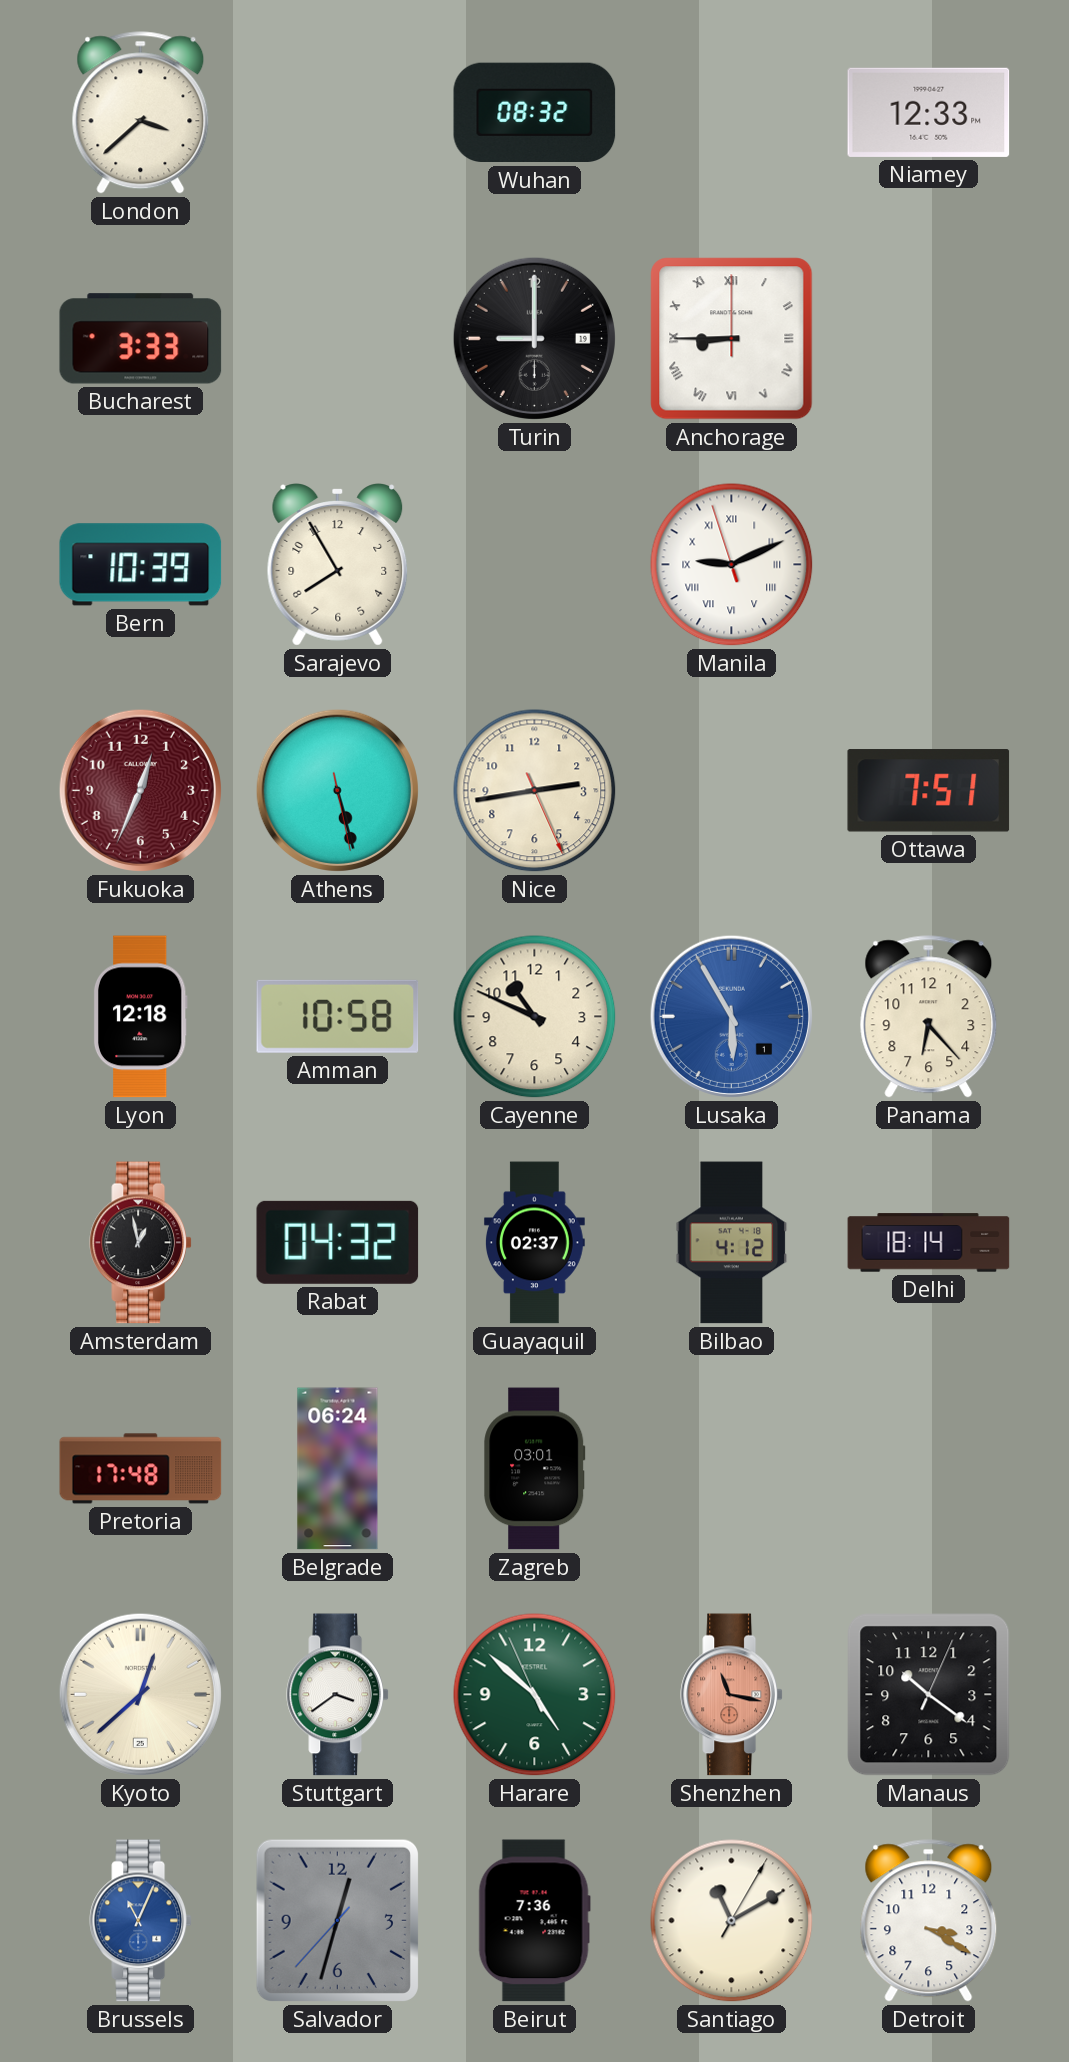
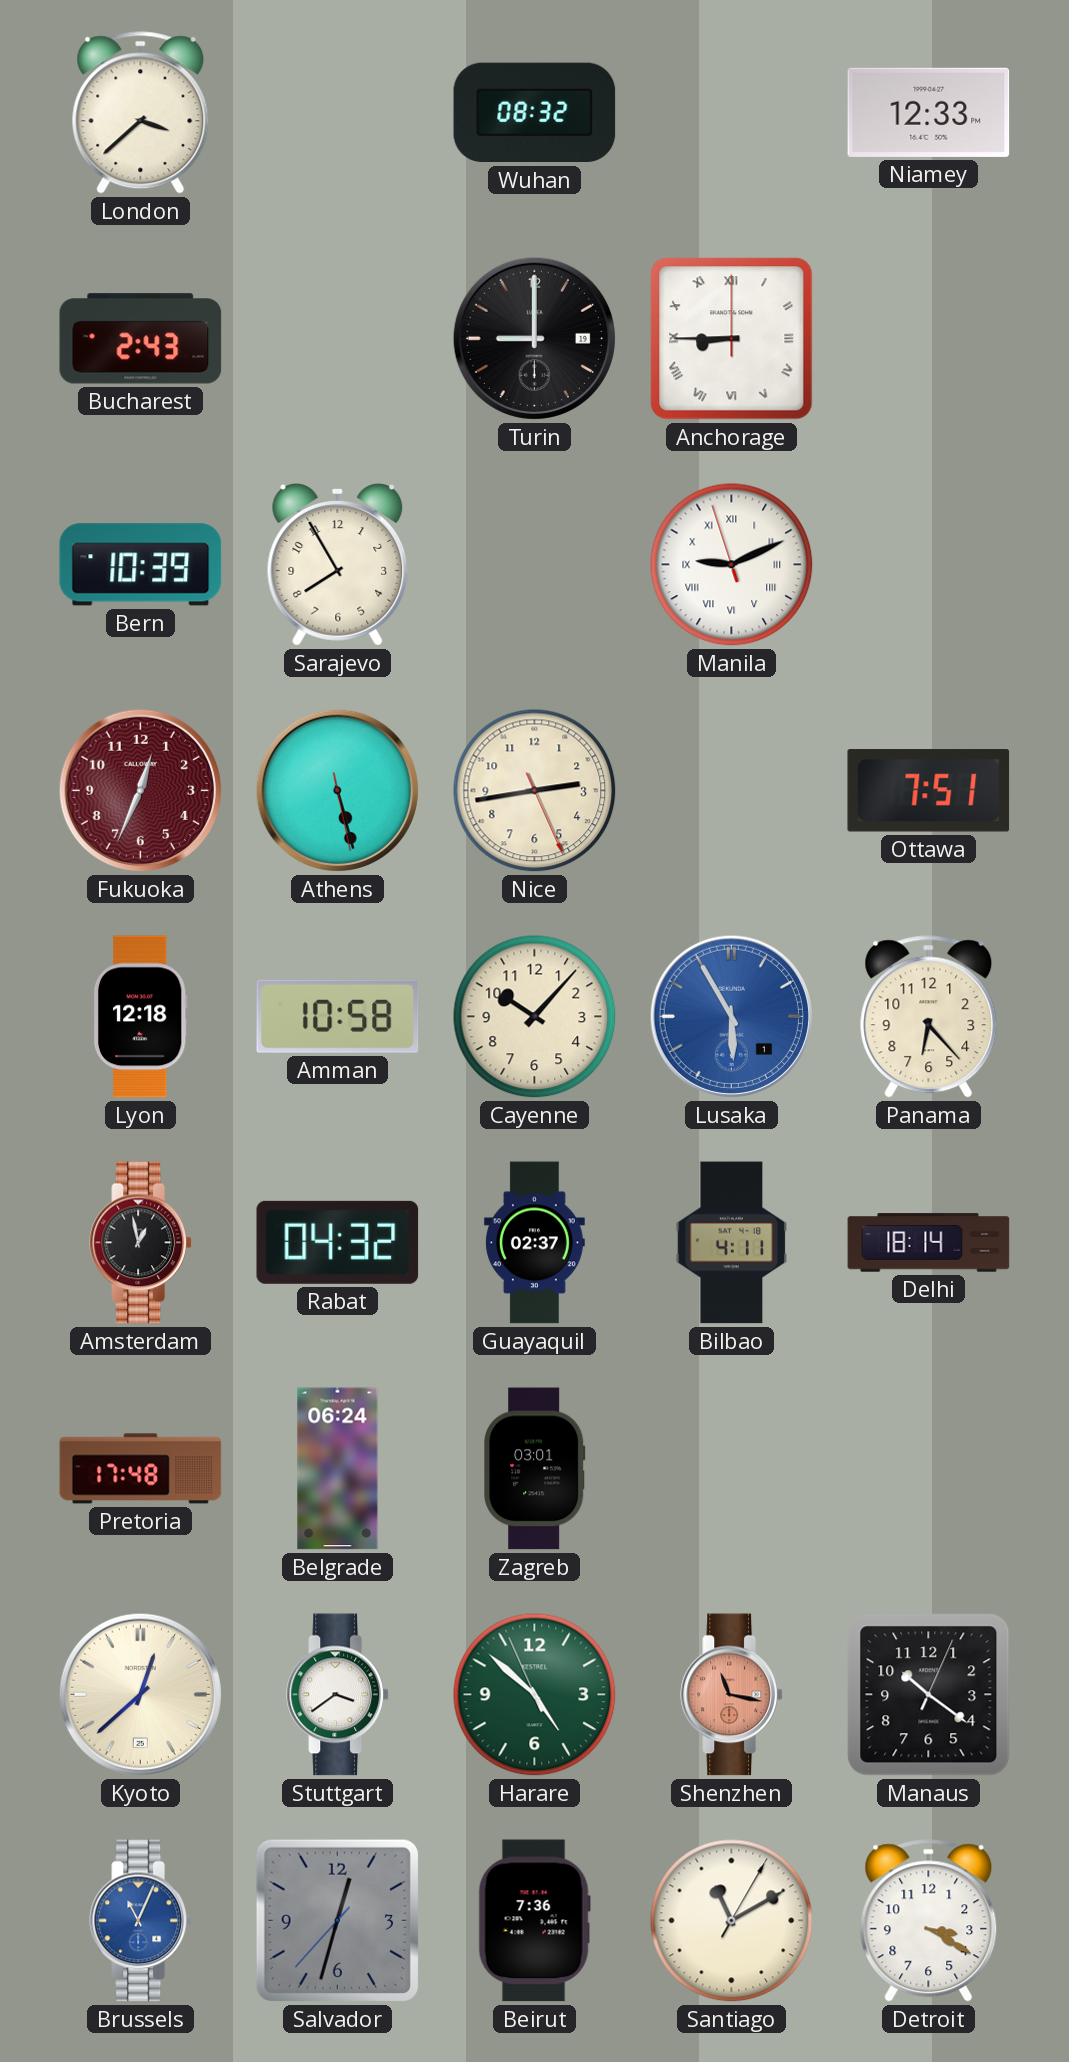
Bucharest: 3:33 -> 2:43 (141, 339)
Cayenne: 10:49 -> 10:07 (535, 1017)
Bilbao: 4:12 -> 4:11 (732, 1243)
